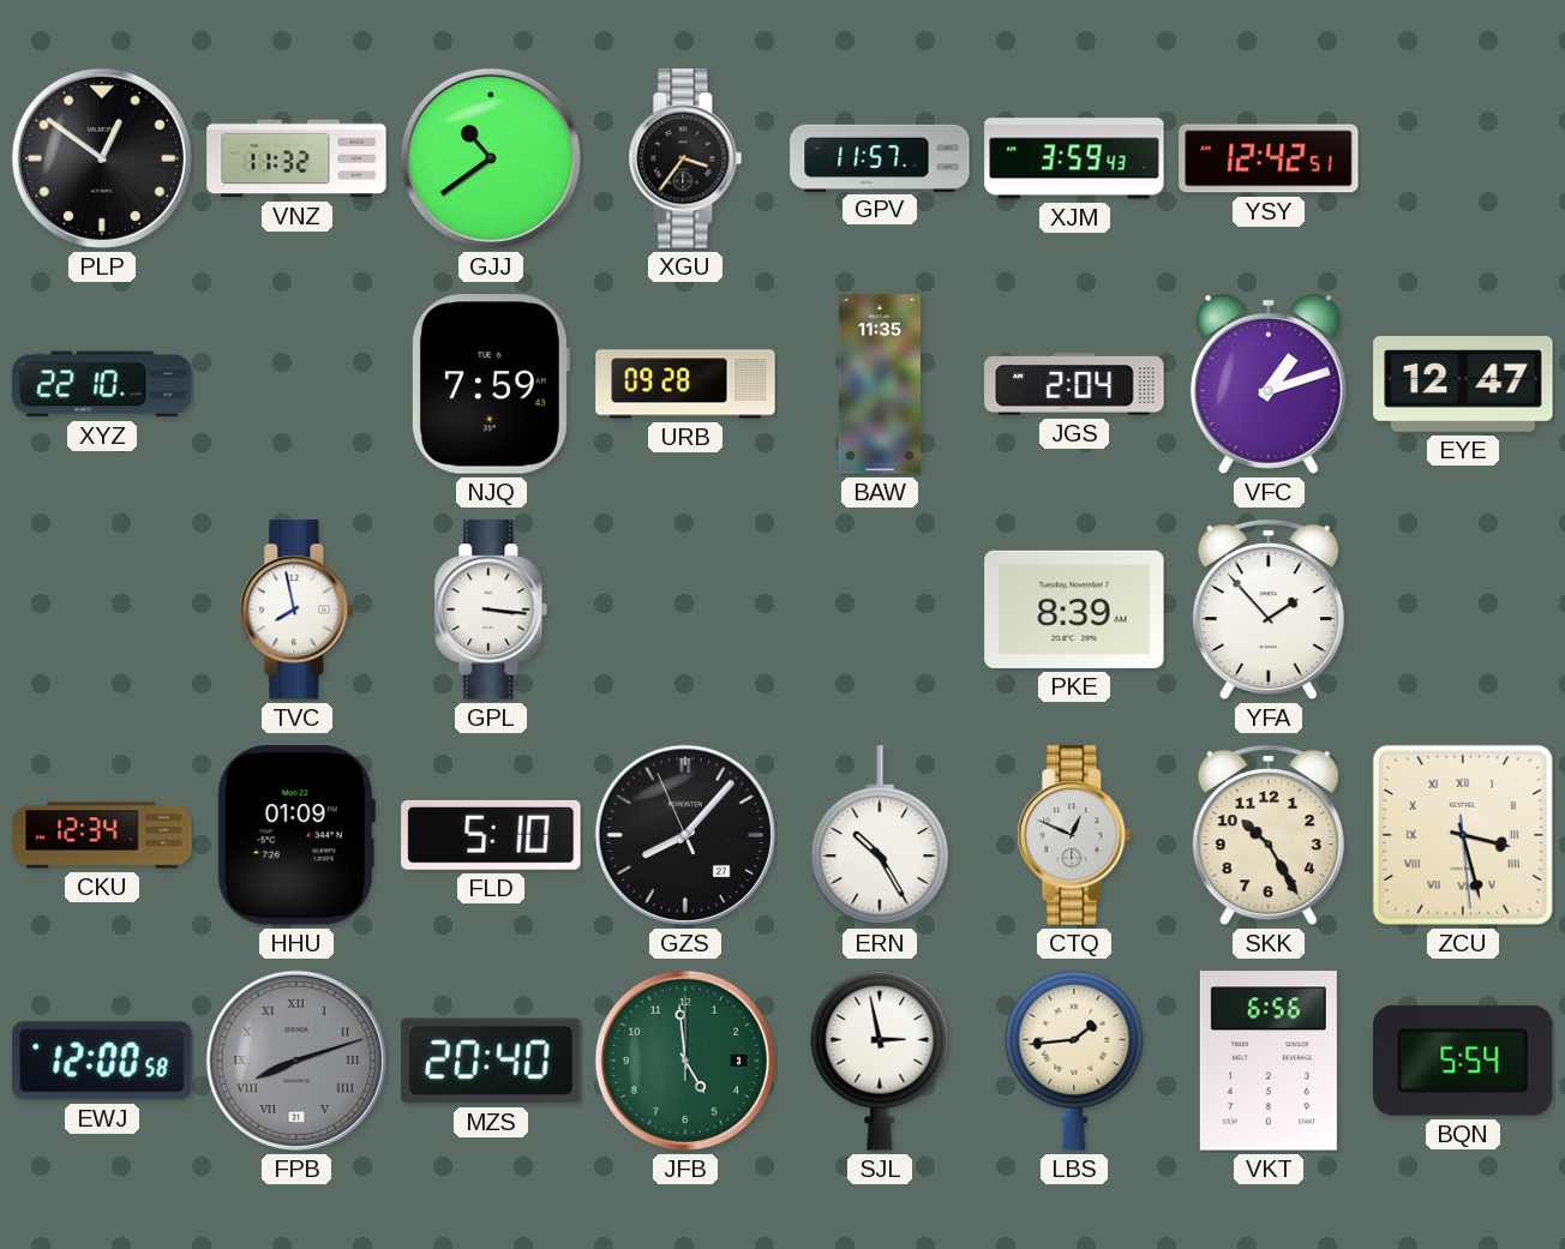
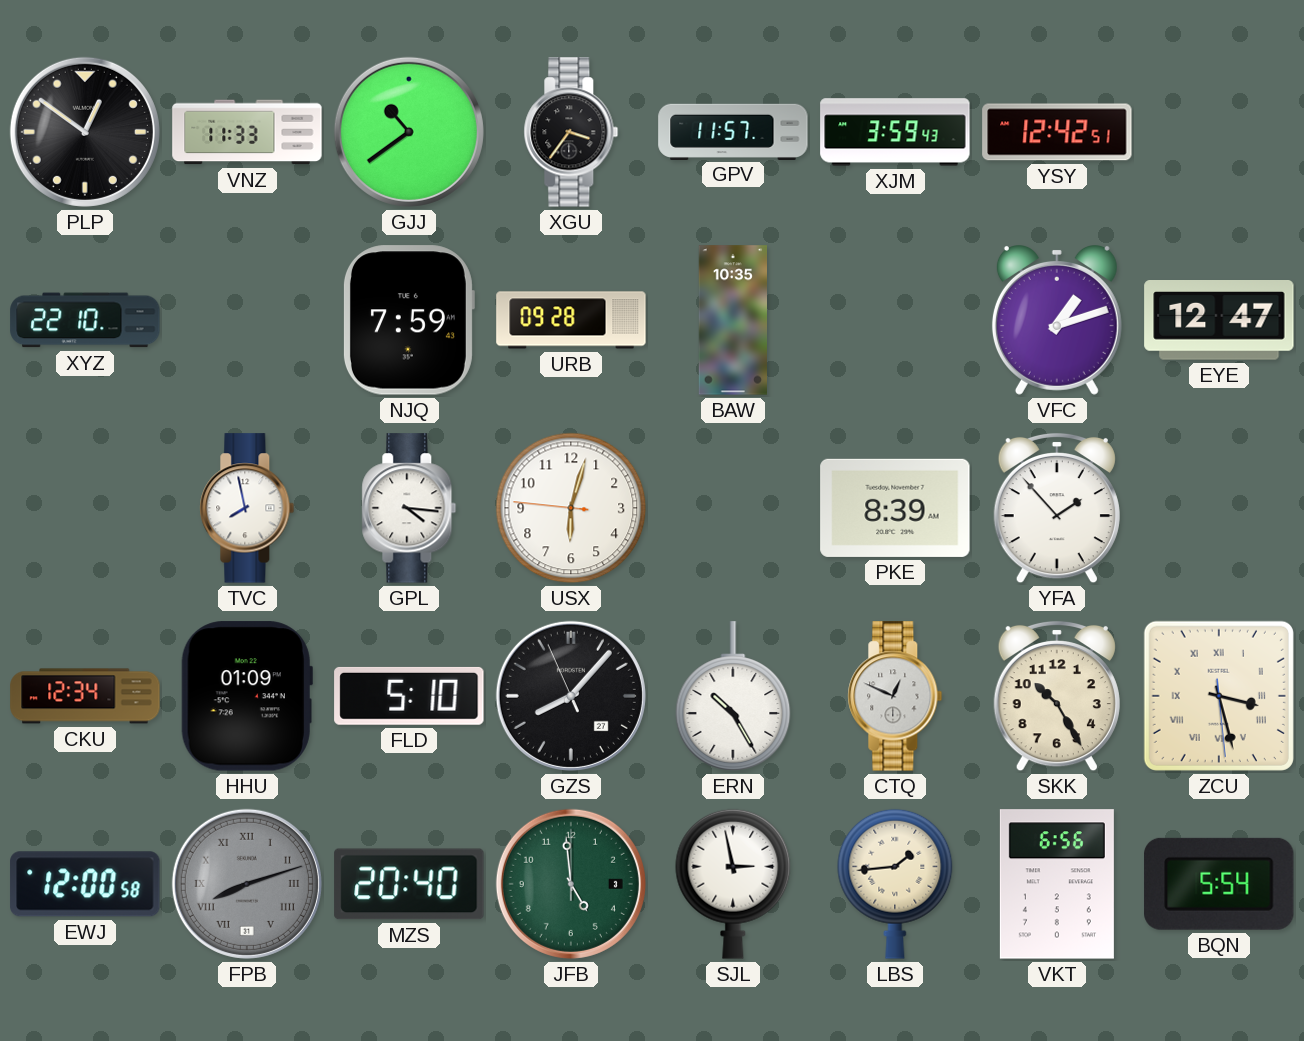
VNZ: 11:32 -> 11:33 (247, 132)
BAW: 11:35 -> 10:35 (732, 320)
JGS: 2:04 -> none (1074, 384)
GPL: 3:16 -> 4:16 (409, 508)
USX: none -> 6:02 (571, 508)
